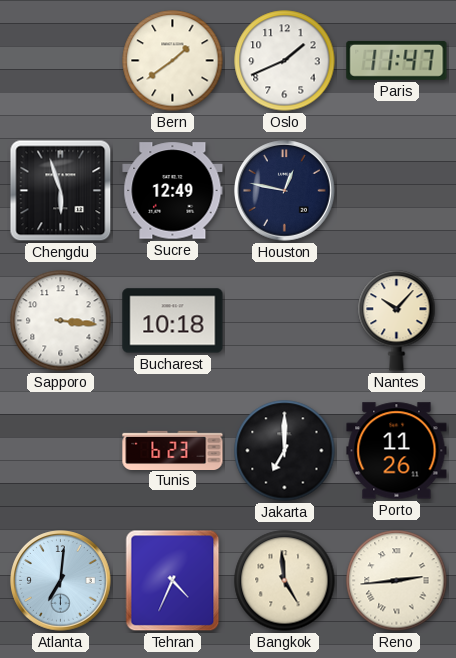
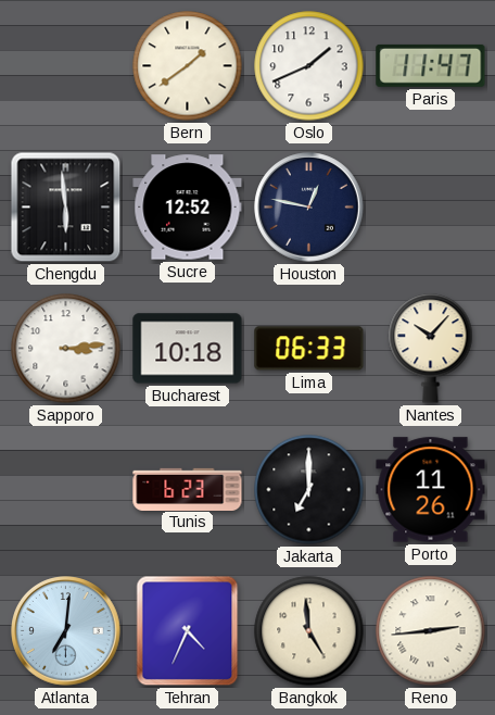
Chengdu: 5:57 -> 5:59 (66, 208)
Sucre: 12:49 -> 12:52 (188, 208)
Sapporo: 3:16 -> 3:14 (66, 349)
Lima: none -> 06:33 (309, 349)
